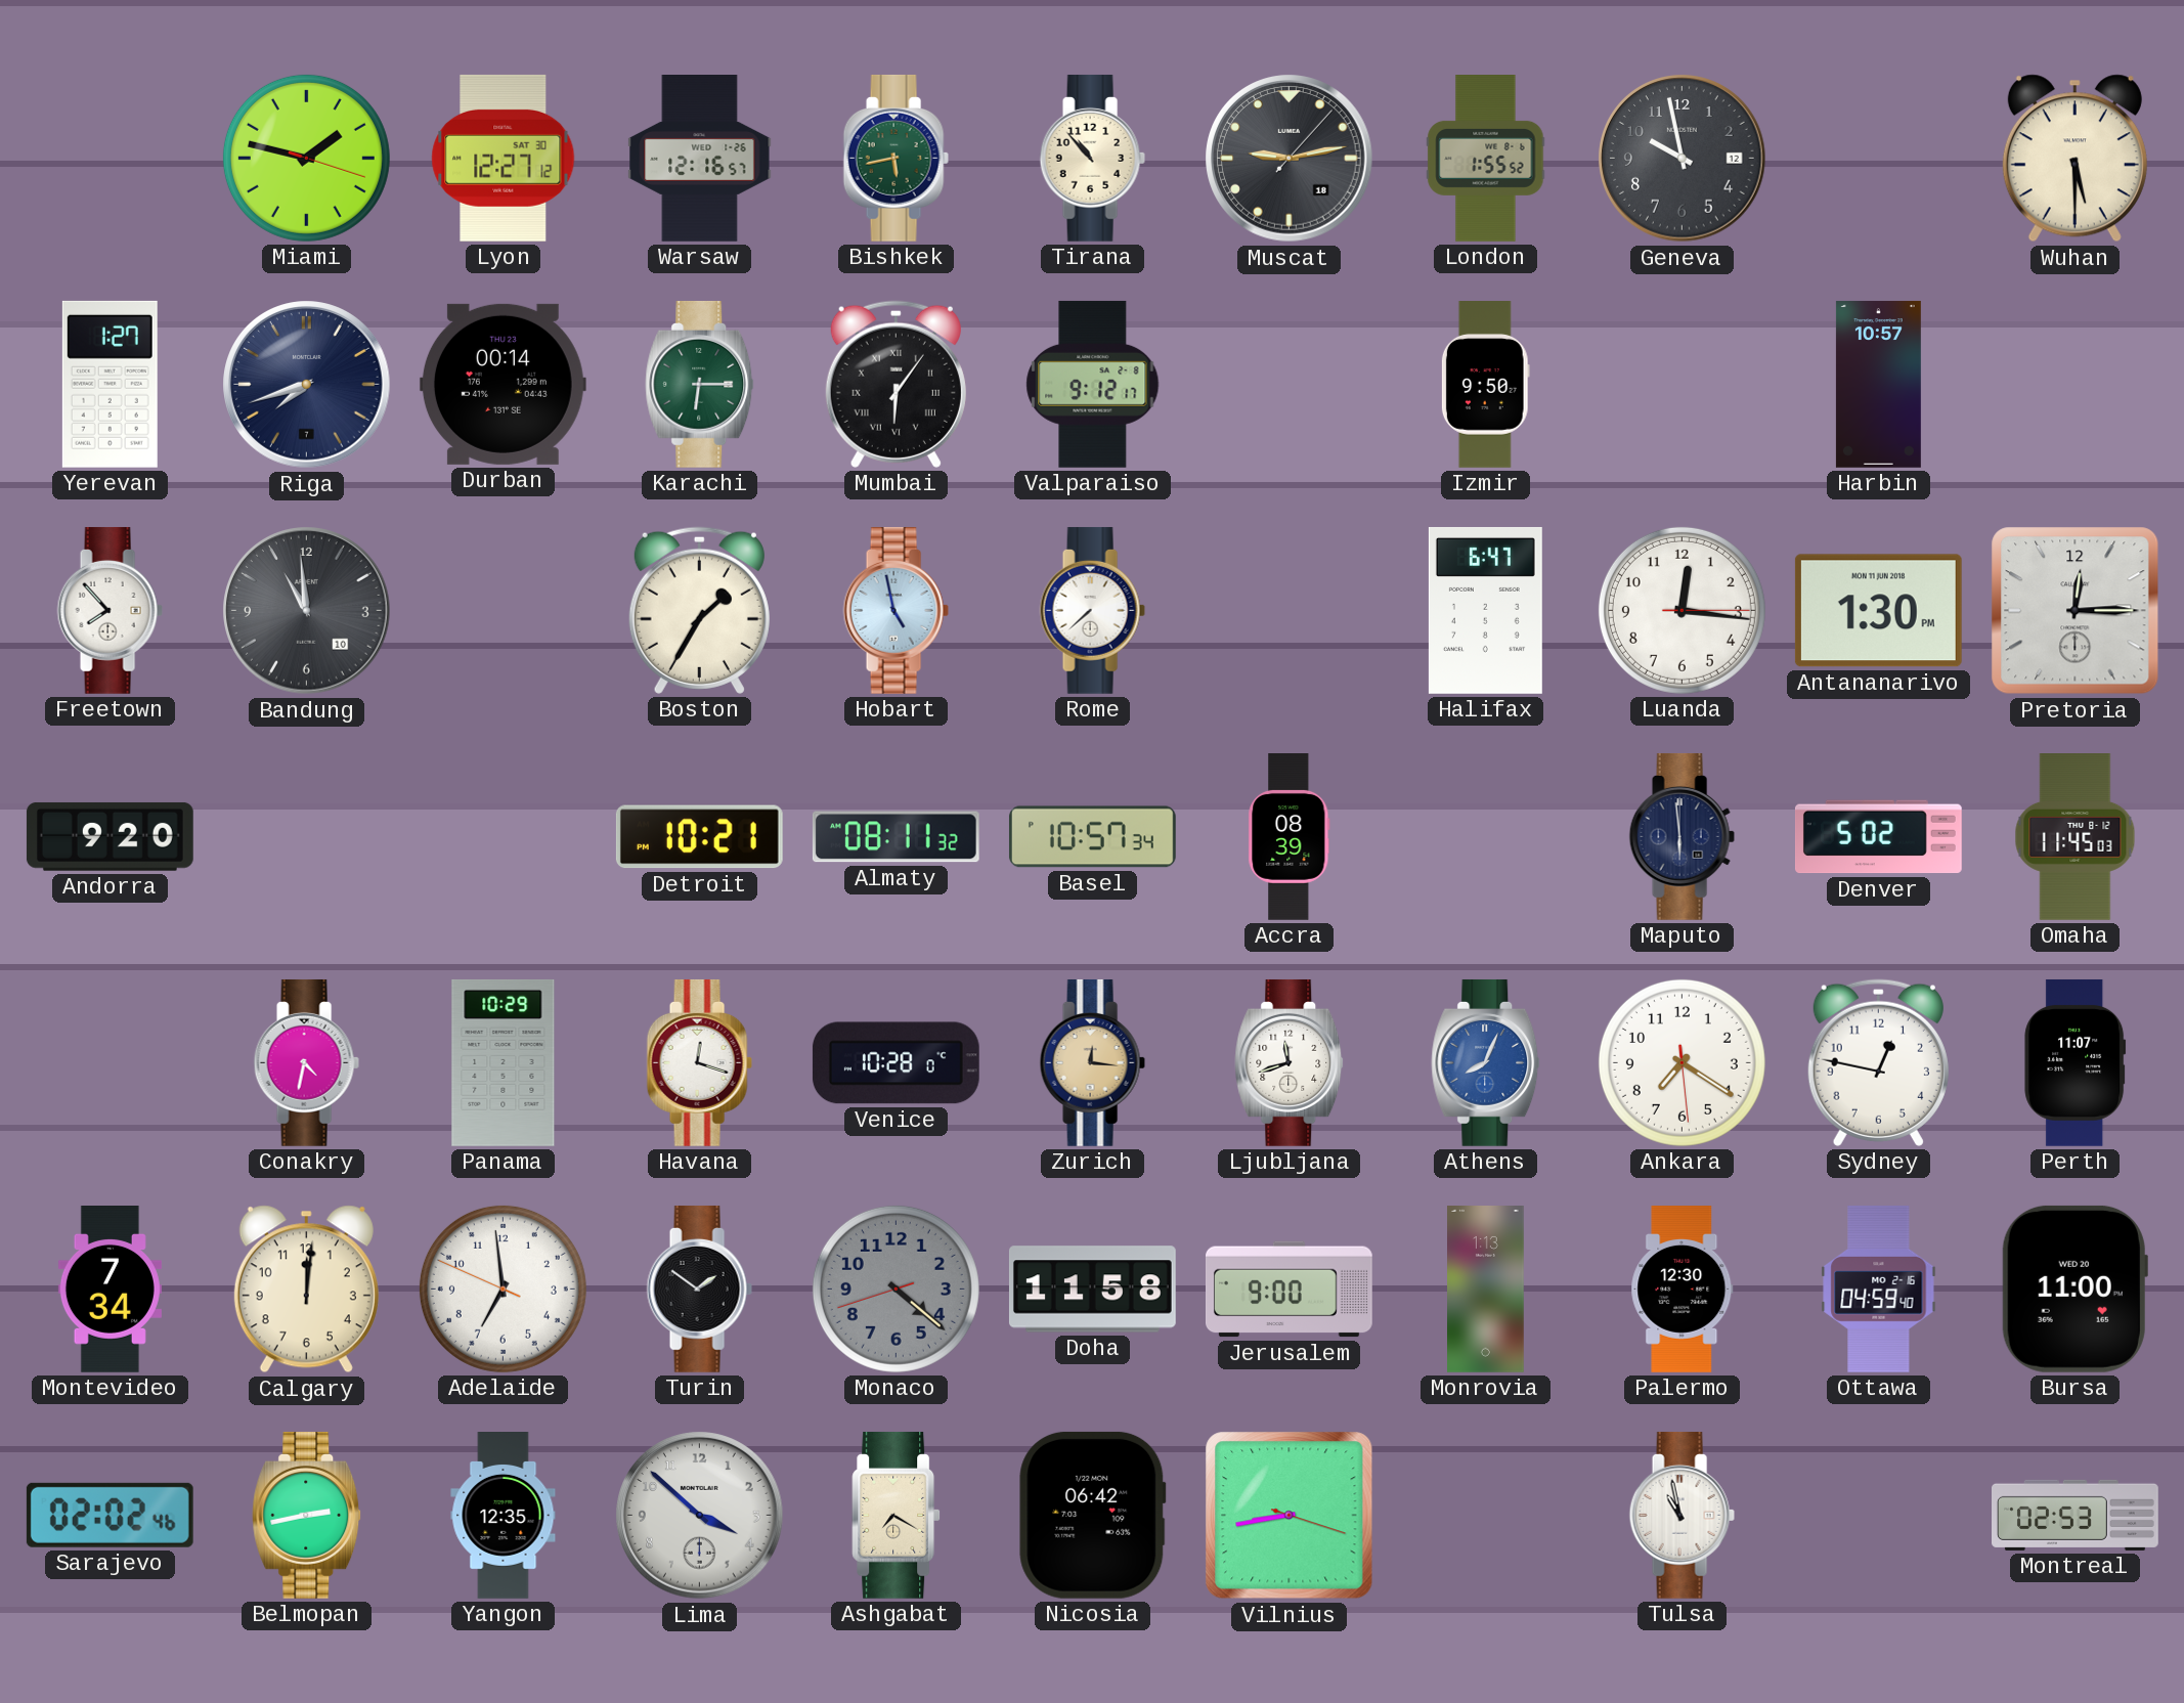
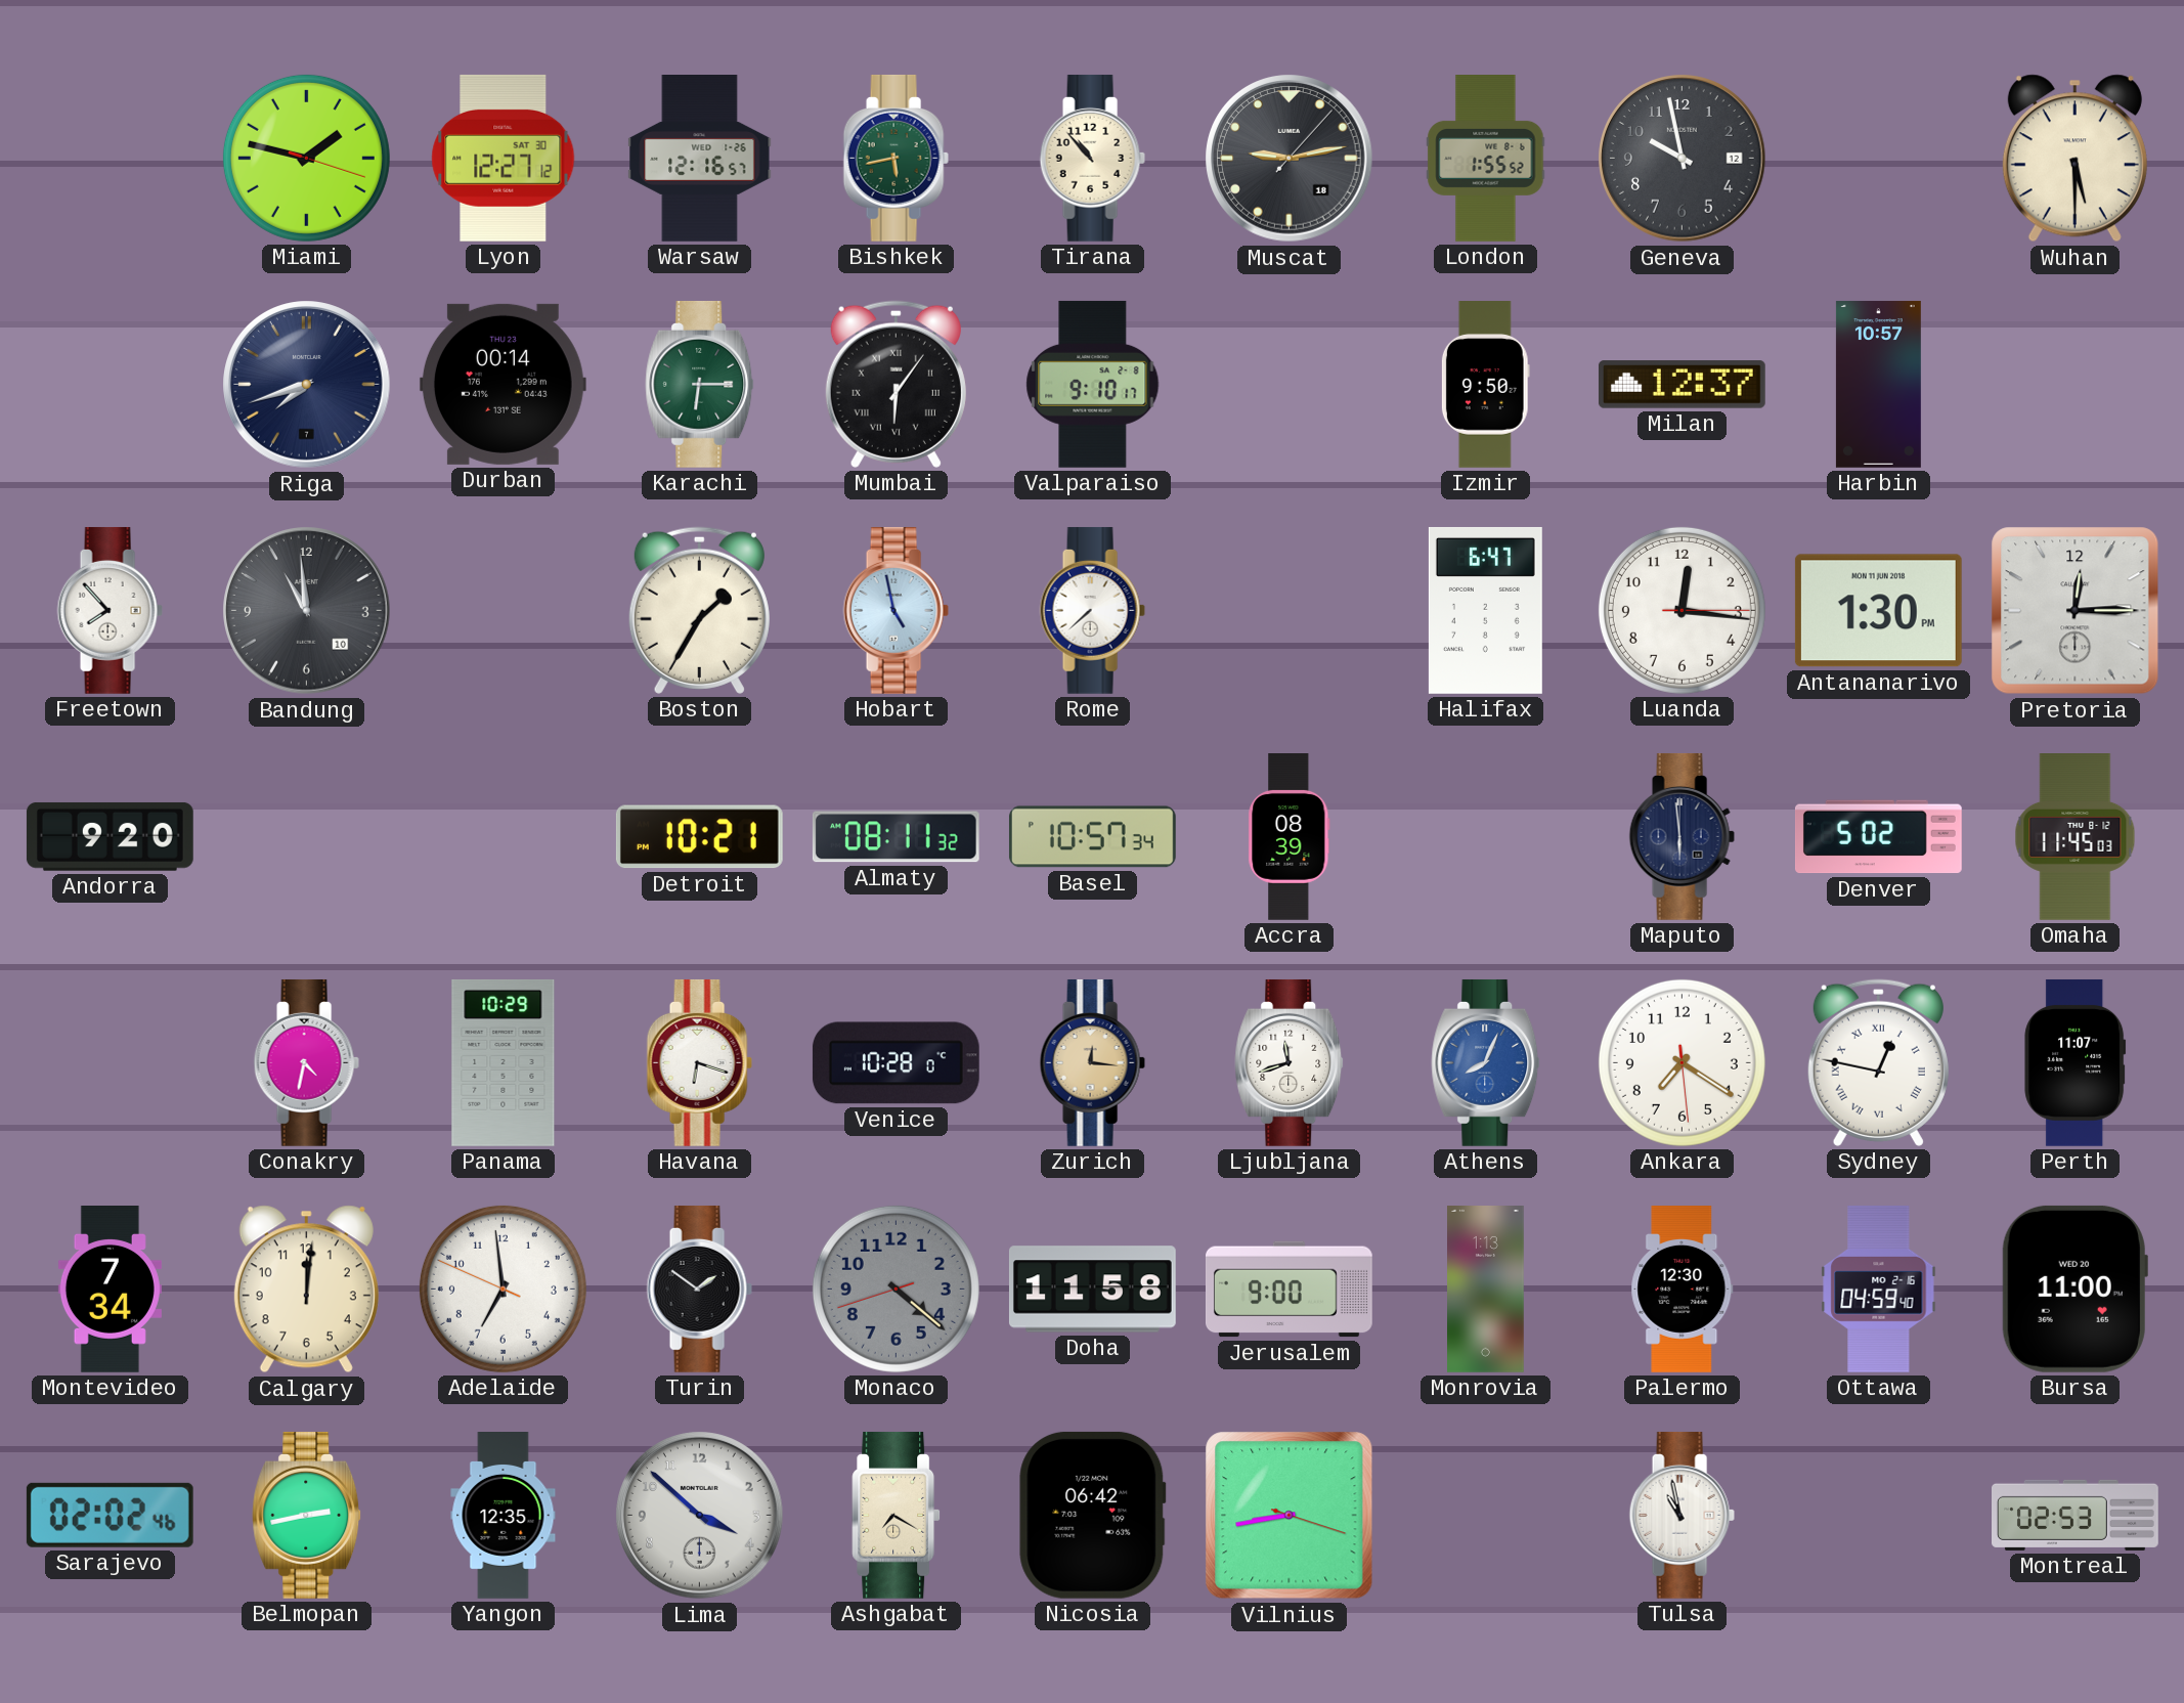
Yerevan: 1:27 -> none (110, 384)
Valparaiso: 9:12 -> 9:10 (1093, 384)
Milan: none -> 12:37 (1681, 385)
Havana: 12:18 -> 6:18 (699, 1062)
Sydney numerals: Arabic -> Roman (1878, 1062)
